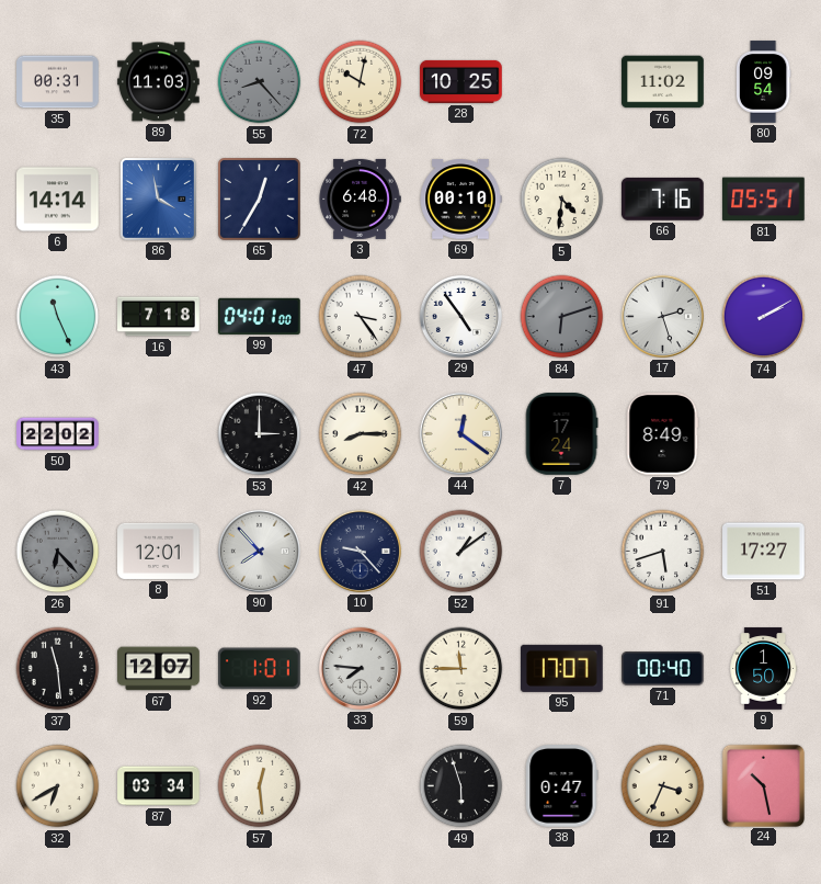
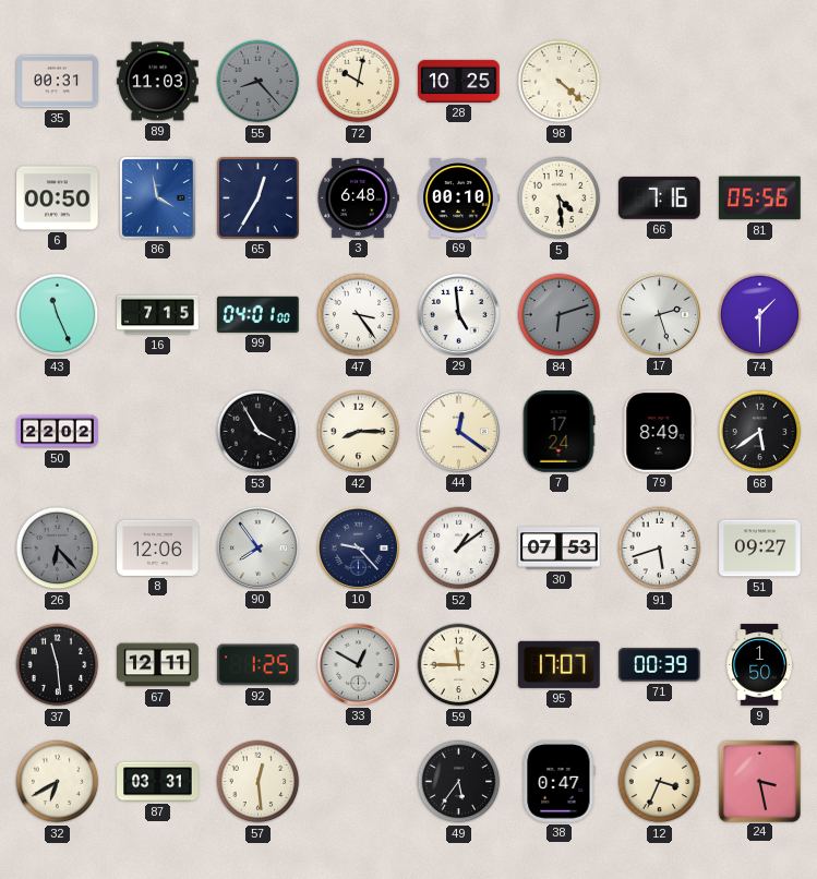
98: none -> 4:22 (560, 82)
76: 11:02 -> none (663, 82)
80: 09:54 -> none (763, 82)
6: 14:14 -> 00:50 (58, 198)
5: 4:31 -> 4:29 (560, 198)
81: 05:51 -> 05:56 (760, 198)
16: 7:18 -> 7:15 (158, 315)
29: 4:54 -> 4:59 (458, 314)
74: 2:10 -> 1:30 (760, 315)
53: 3:00 -> 3:55 (259, 432)
68: none -> 5:39 (760, 432)
8: 12:01 -> 12:06 (158, 547)
90: 7:53 -> 7:54 (257, 547)
30: none -> 07:53 (560, 549)
51: 17:27 -> 09:27 (760, 549)
67: 12:07 -> 12:11 (158, 665)
92: 1:01 -> 1:25 (259, 665)
33: 7:46 -> 12:50 (358, 664)
71: 00:40 -> 00:39 (660, 665)
87: 03:34 -> 03:31 (158, 782)
49: 5:57 -> 5:36 (459, 782)
24: 10:28 -> 3:28 (759, 781)
